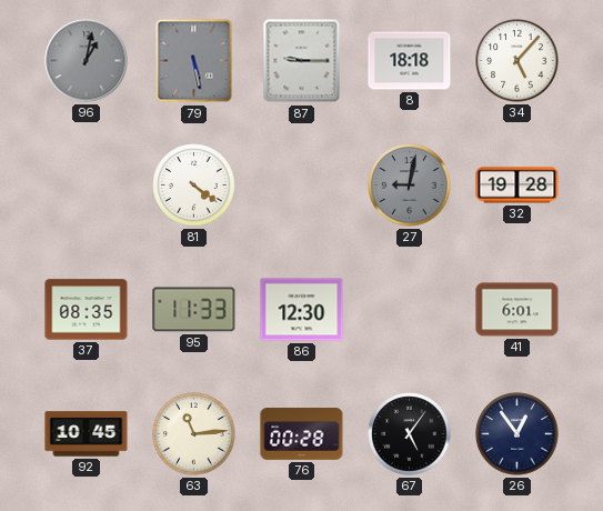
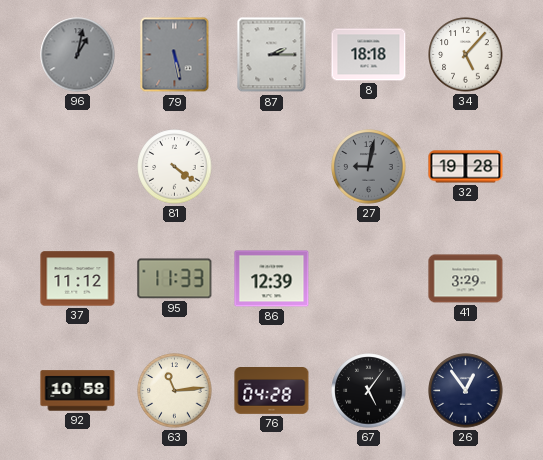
87: 9:15 -> 2:15 (272, 55)
37: 08:35 -> 11:12 (78, 279)
86: 12:30 -> 12:39 (272, 279)
41: 6:01 -> 3:29 (466, 279)
92: 10:45 -> 10:58 (78, 391)
76: 00:28 -> 04:28 (272, 391)
